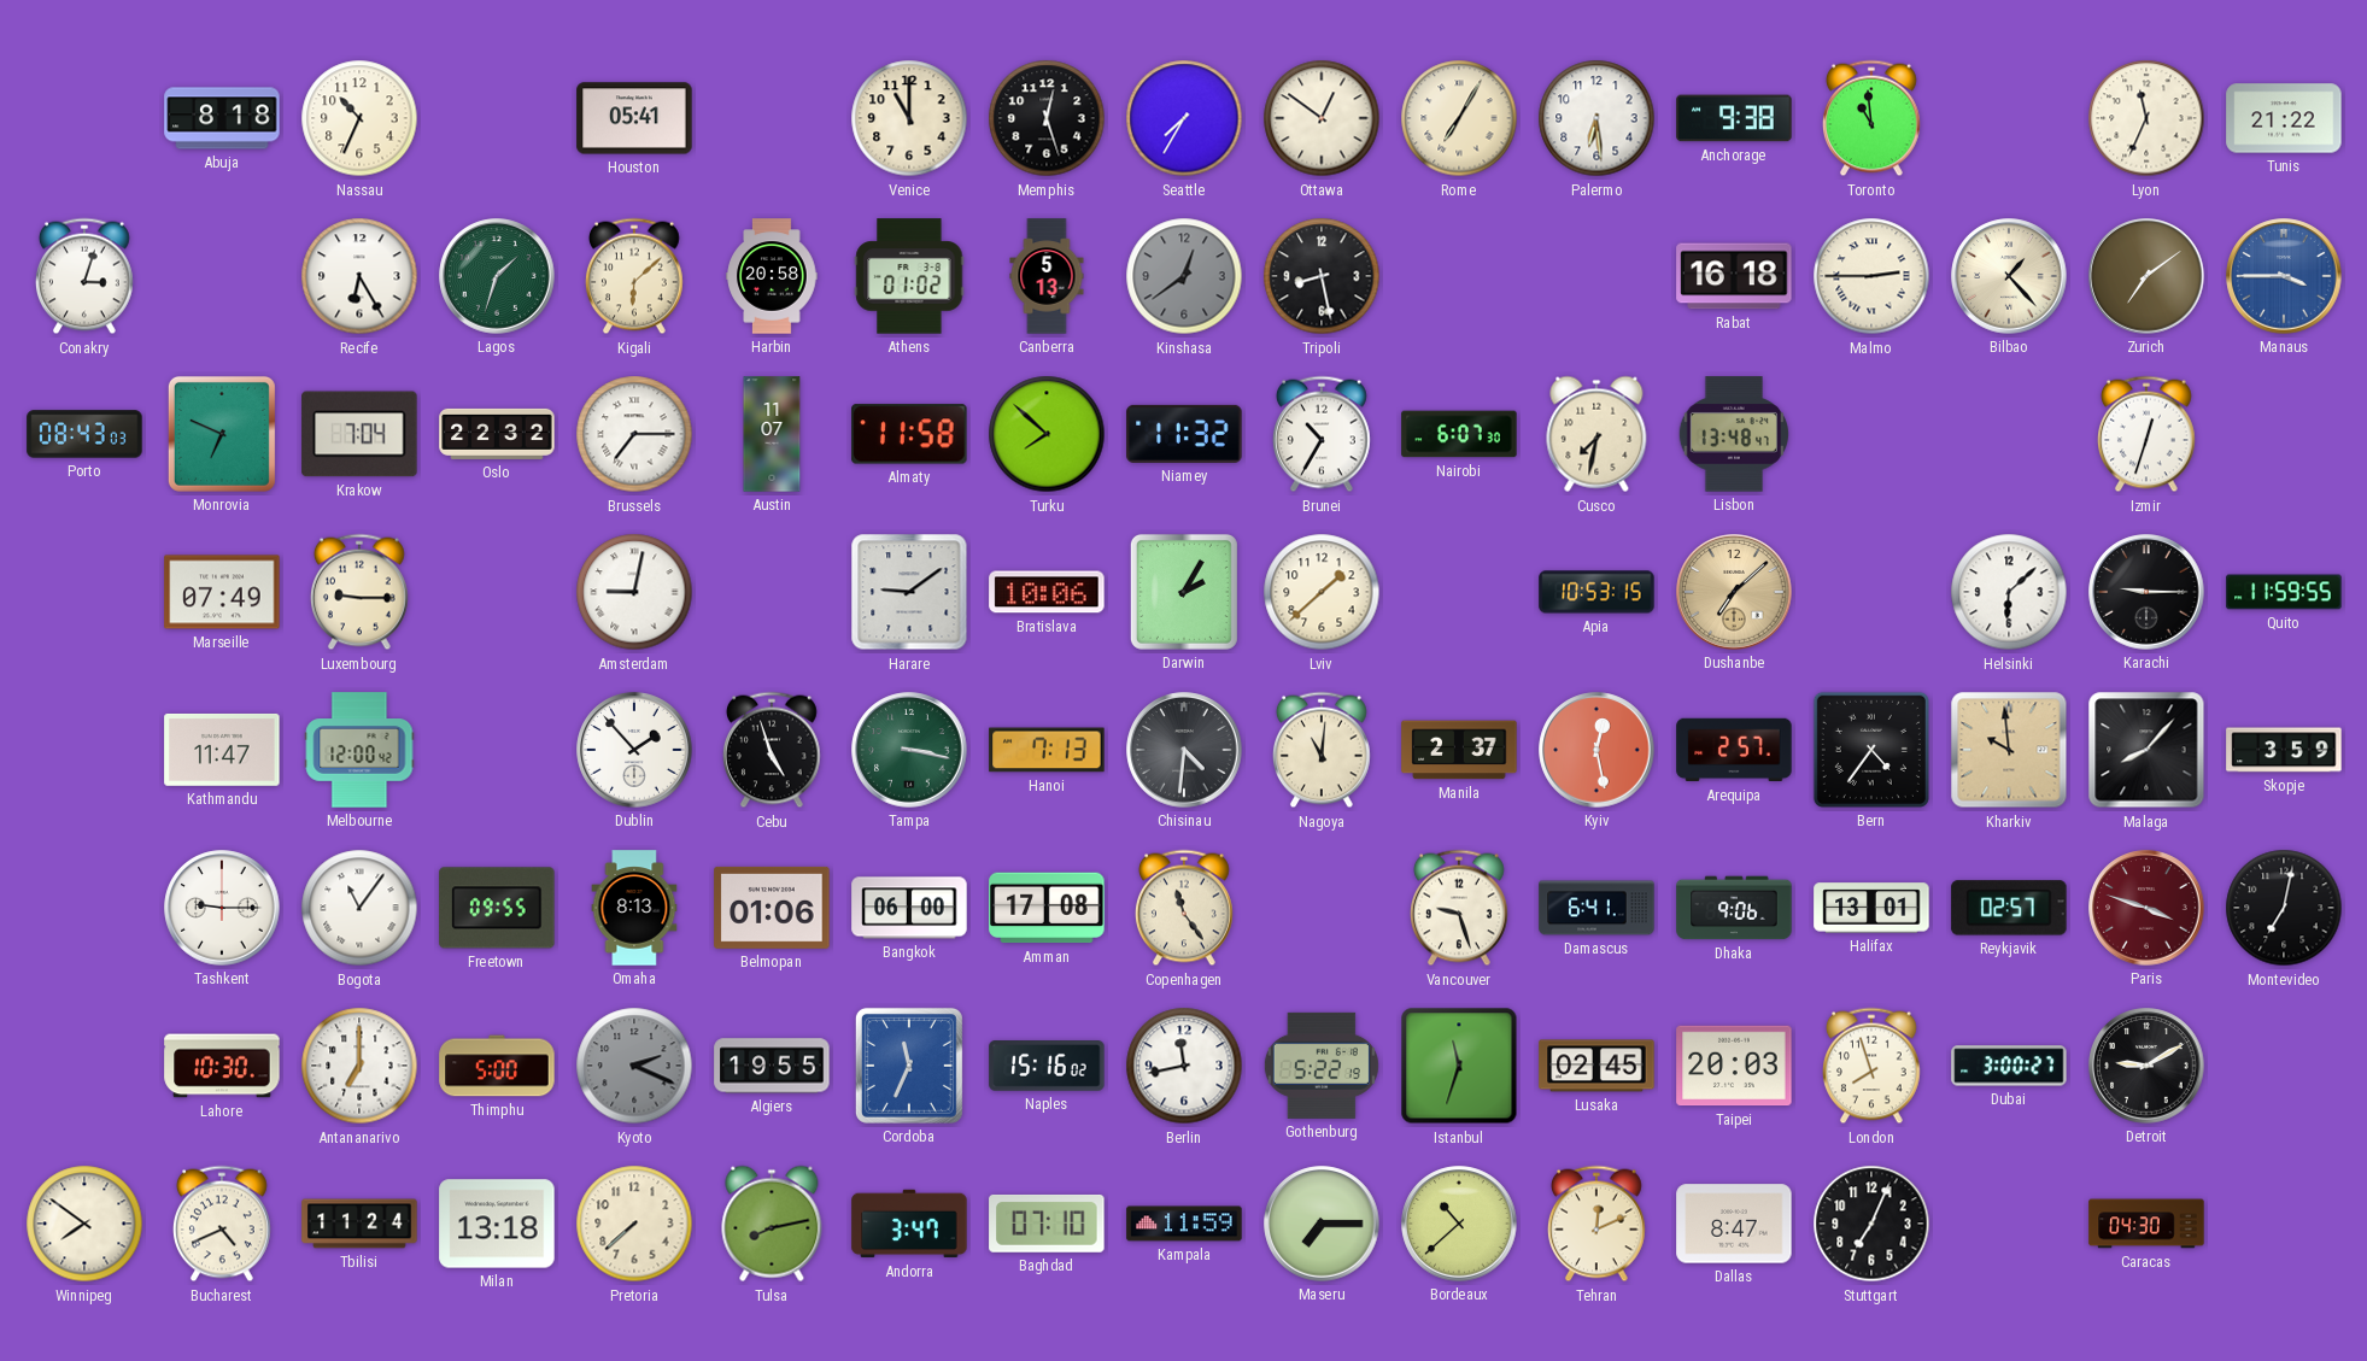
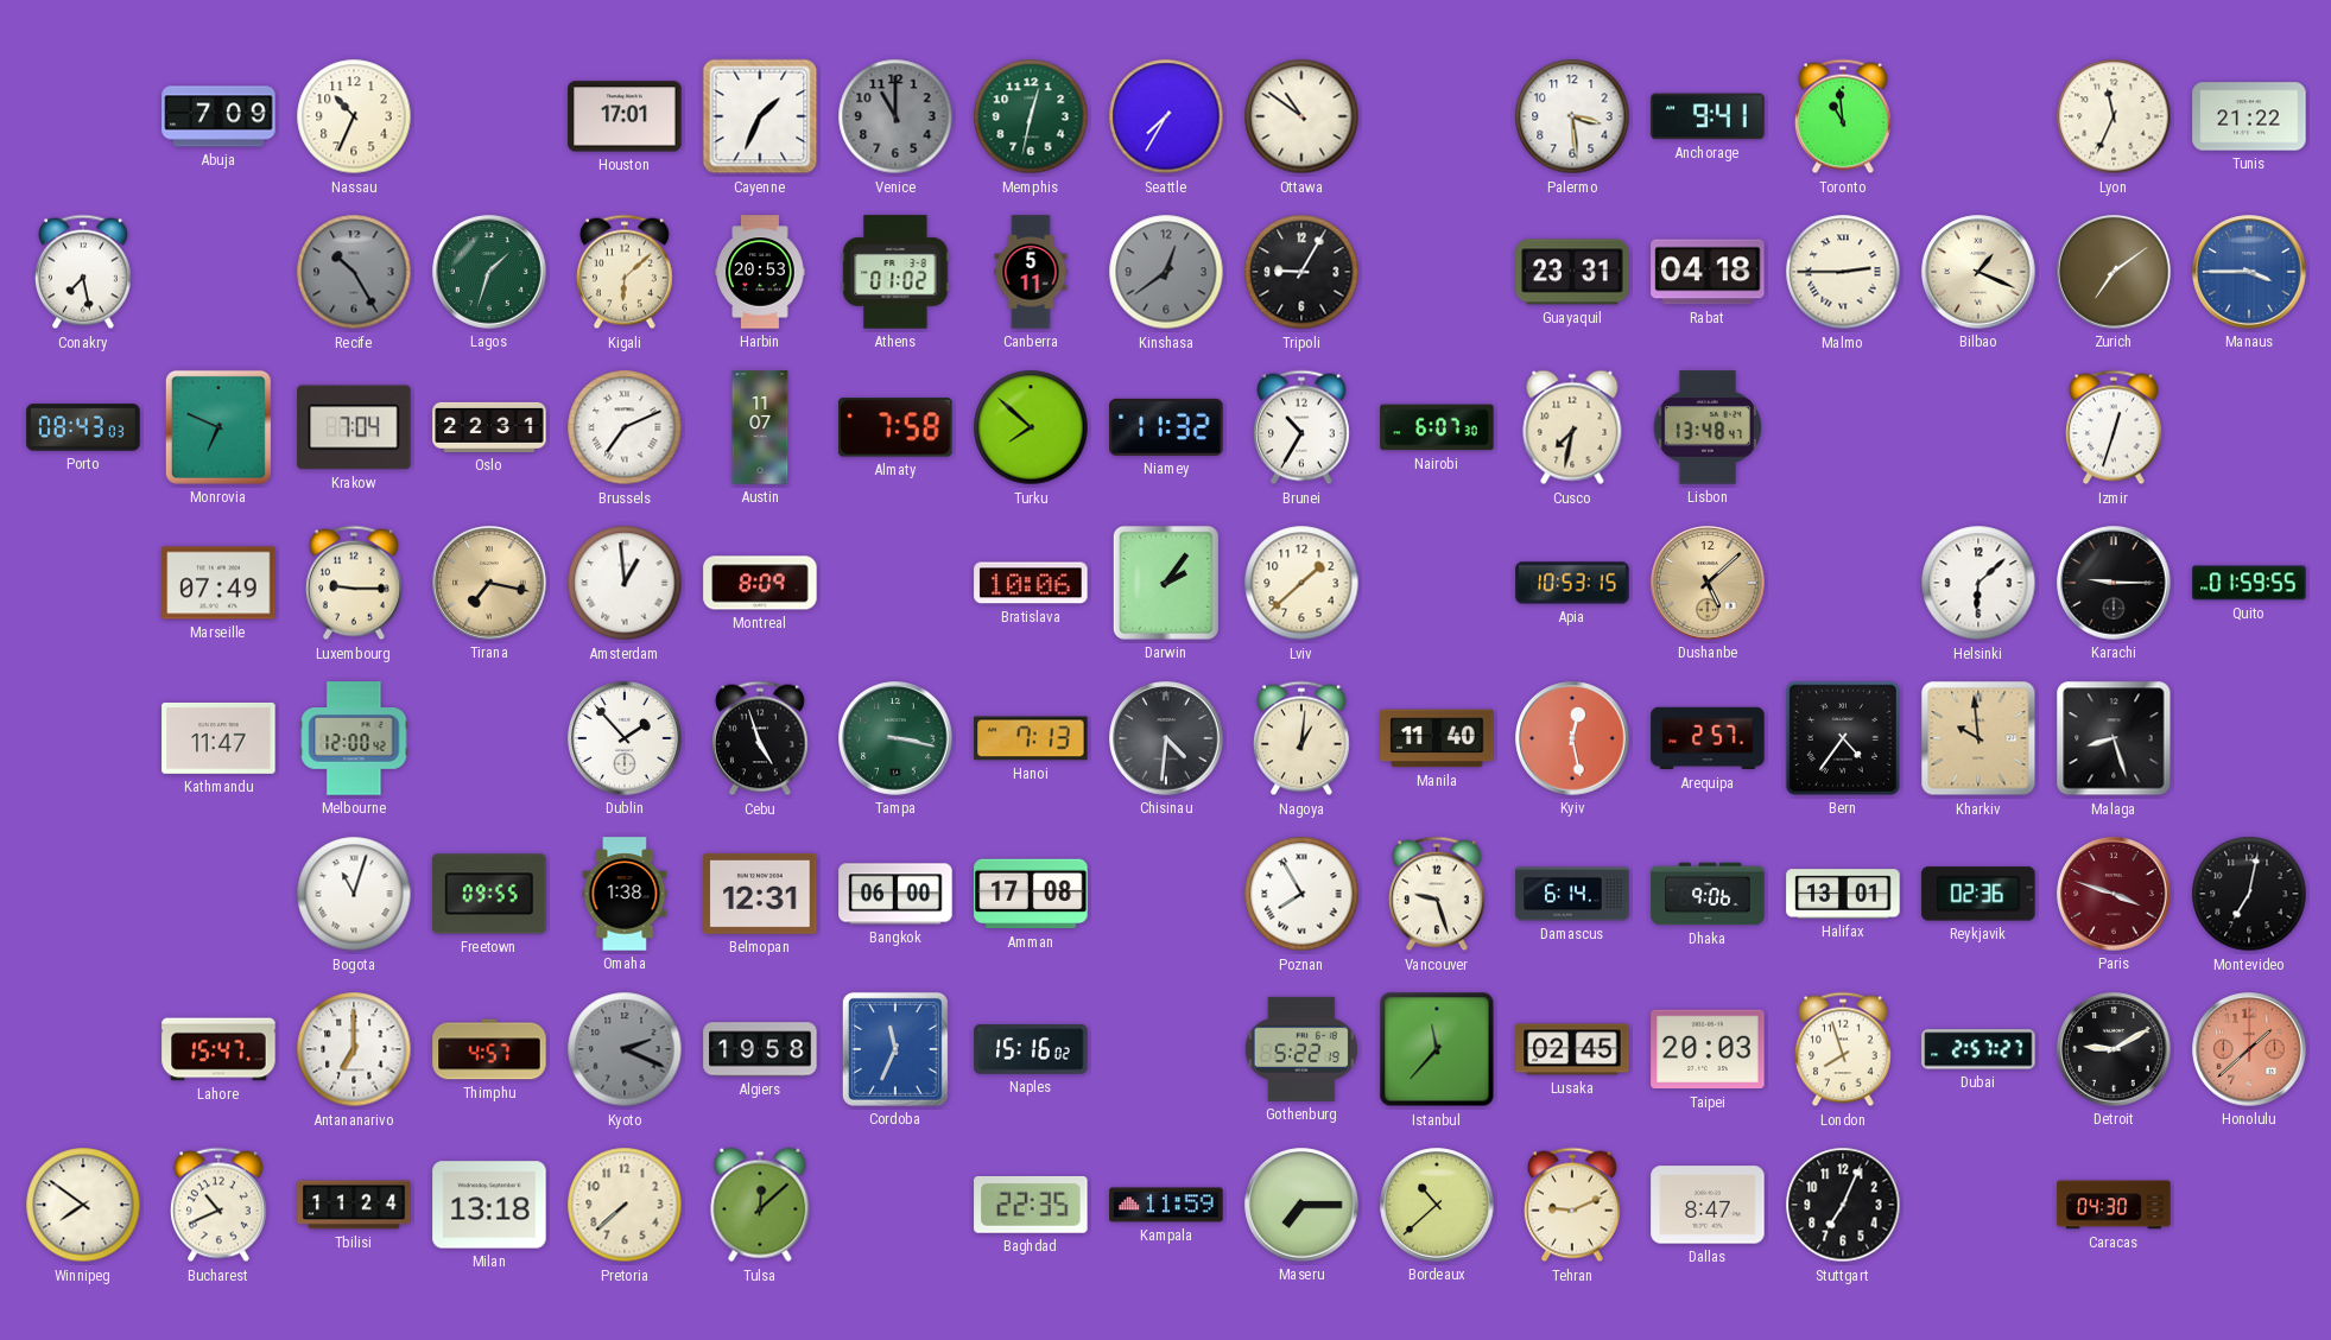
Abuja: 8:18 -> 7:09 (218, 116)
Houston: 05:41 -> 17:01 (625, 116)
Cayenne: none -> 1:34 (760, 116)
Venice dial: cream -> grey (895, 116)
Memphis: 12:27 -> 12:32 (1031, 116)
Memphis dial: black -> green (1031, 116)
Ottawa: 12:51 -> 10:51 (1301, 116)
Rome: 7:05 -> none (1459, 118)
Palermo: 6:29 -> 3:29 (1572, 116)
Anchorage: 9:38 -> 9:41 (1708, 116)
Conakry: 3:03 -> 7:28 (84, 272)
Recife: 6:25 -> 10:25 (354, 272)
Recife dial: white -> grey (354, 272)
Harbin: 20:58 -> 20:53 (760, 272)
Canberra: 5:13 -> 5:11 (1031, 272)
Tripoli: 8:28 -> 9:05 (1301, 272)
Guayaquil: none -> 23:31 (1572, 272)
Rabat: 16:18 -> 04:18 (1708, 272)
Bilbao: 1:23 -> 1:19 (1978, 272)
Oslo: 22:32 -> 22:31 (489, 427)
Brussels: 7:15 -> 7:11 (625, 427)
Almaty: 11:58 -> 7:58 (895, 427)
Tirana: none -> 7:17 (489, 583)
Amsterdam: 9:02 -> 12:59 (625, 583)
Montreal: none -> 8:09 (760, 583)
Harare: 9:09 -> none (909, 592)
Darwin: 2:05 -> 2:06 (1166, 583)
Dushanbe: 7:08 -> 5:08 (1708, 583)
Quito: 11:59 -> 01:59 (2249, 583)
Nagoya: 11:01 -> 1:01 (1303, 738)
Manila: 2:37 -> 11:40 (1437, 738)
Malaga: 8:07 -> 8:27 (2114, 738)
Skopje: 3:59 -> none (2284, 750)
Tashkent: 9:15 -> none (222, 908)
Bogota: 11:06 -> 11:03 (354, 894)
Omaha: 8:13 -> 1:38 (625, 894)
Belmopan: 01:06 -> 12:31 (760, 894)
Copenhagen: 11:24 -> none (1185, 908)
Poznan: none -> 7:55 (1301, 894)
Damascus: 6:41 -> 6:14 (1572, 894)
Reykjavik: 02:57 -> 02:36 (1978, 894)
Lahore: 10:30 -> 15:47 (218, 1049)
Thimphu: 5:00 -> 4:57 (489, 1049)
Algiers: 19:55 -> 19:58 (760, 1049)
Berlin: 11:43 -> none (1184, 1066)
Istanbul: 11:33 -> 11:37 (1437, 1049)
Dubai: 3:00 -> 2:57 (1978, 1049)
Honolulu: none -> 1:38 (2249, 1049)
Bucharest: 4:41 -> 10:41 (220, 1205)
Tulsa: 8:13 -> 12:08 (760, 1205)
Andorra: 3:47 -> none (909, 1224)
Baghdad: 07:10 -> 22:35 (1031, 1205)
Tehran: 12:11 -> 9:11 (1573, 1205)
